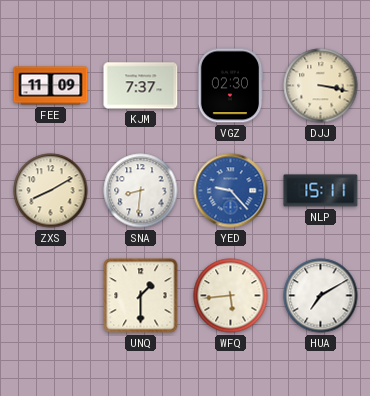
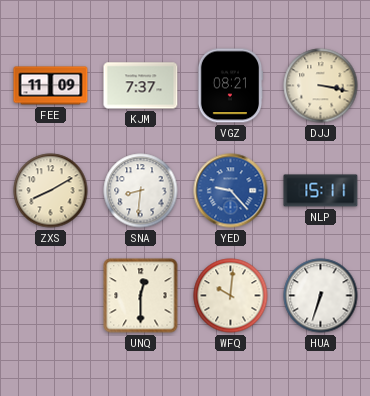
VGZ: 02:30 -> 08:21 (230, 86)
UNQ: 1:30 -> 12:30 (141, 296)
WFQ: 5:44 -> 10:01 (231, 296)
HUA: 7:10 -> 6:33 (321, 296)
